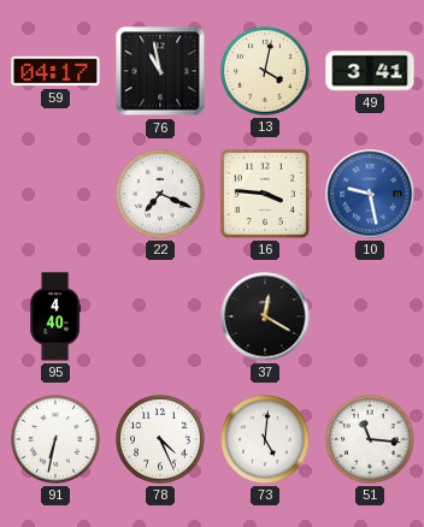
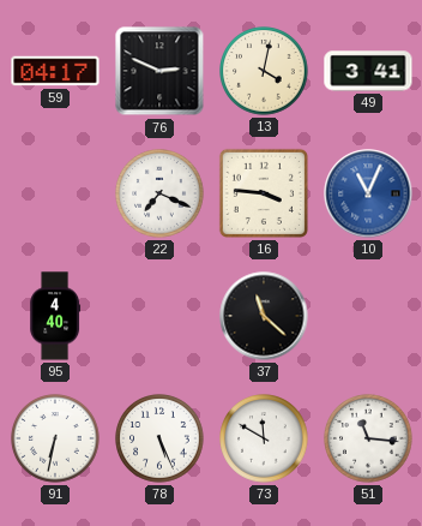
76: 10:58 -> 2:49 (159, 71)
10: 9:28 -> 11:04 (368, 193)
37: 12:20 -> 11:22 (264, 316)
78: 4:26 -> 5:26 (159, 438)
73: 5:01 -> 11:50 (264, 438)
